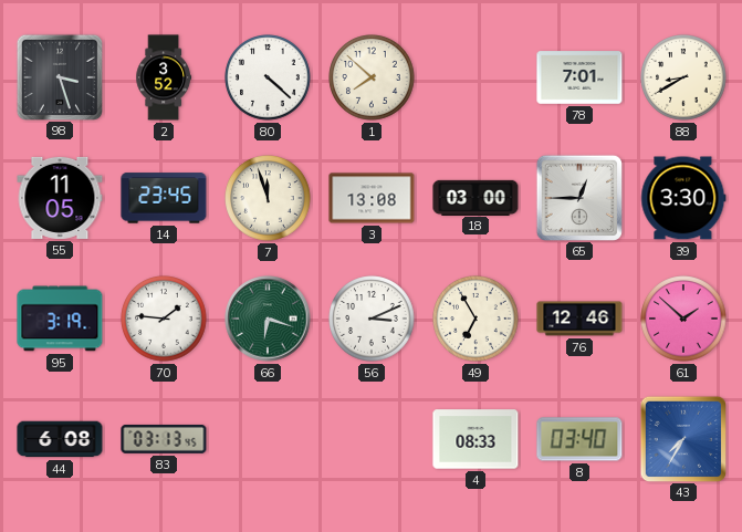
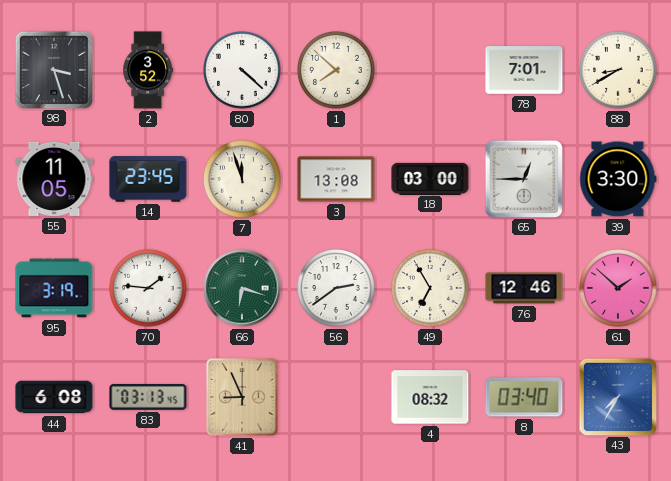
56: 3:11 -> 2:39 (336, 288)
41: none -> 8:56 (242, 397)
4: 08:33 -> 08:32 (430, 397)
